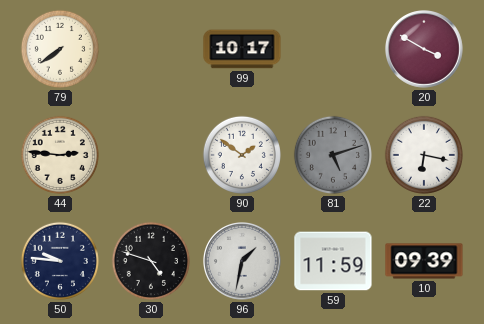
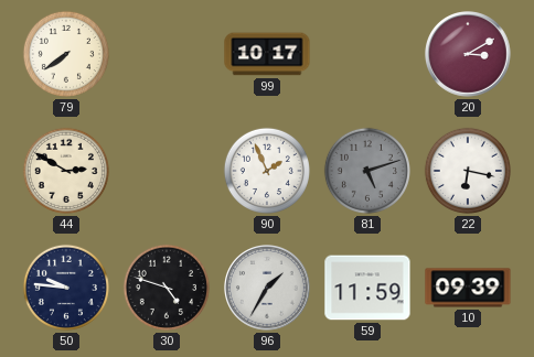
20: 3:50 -> 3:10 (469, 55)
44: 2:46 -> 2:50 (66, 171)
90: 1:51 -> 1:56 (267, 171)
96: 1:32 -> 1:35 (268, 289)
